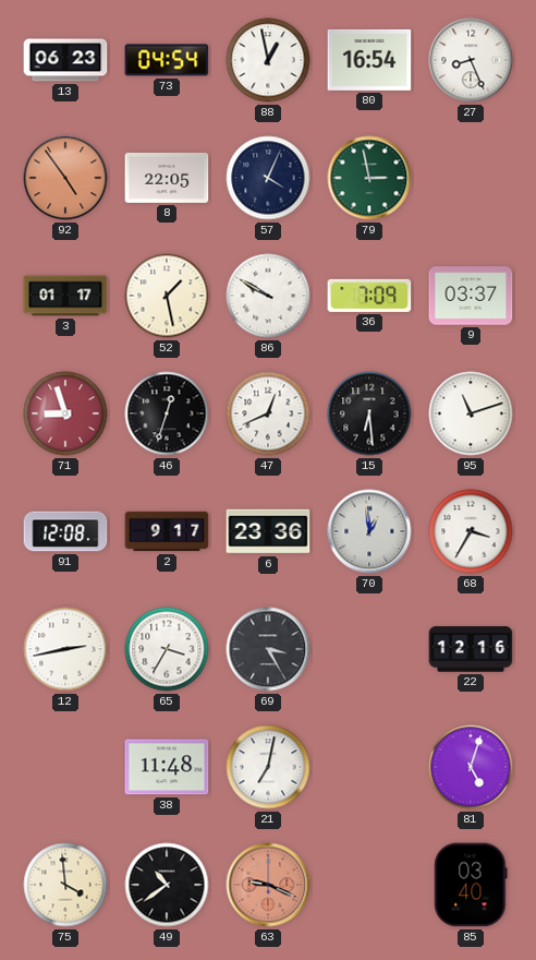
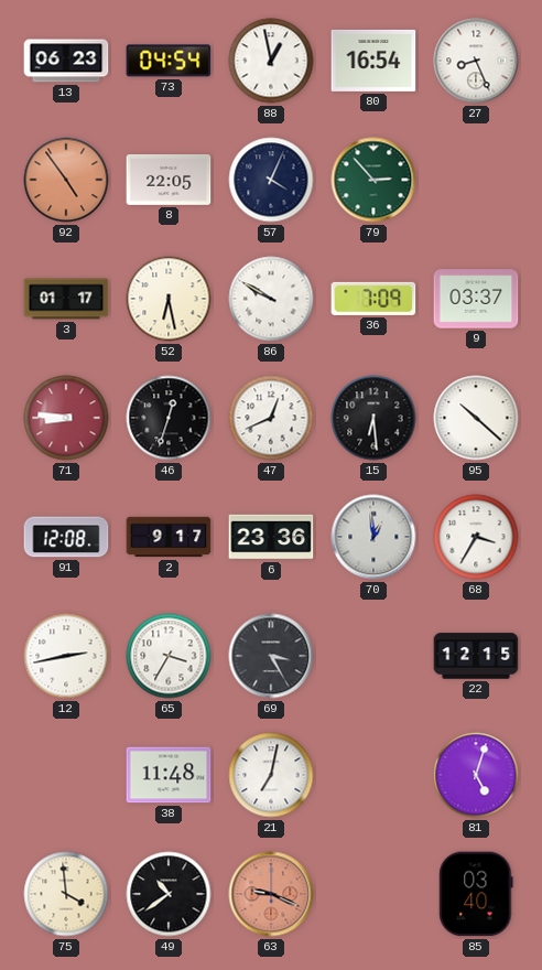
79: 2:58 -> 2:53 (373, 180)
52: 1:28 -> 6:28 (169, 299)
71: 8:57 -> 8:46 (66, 418)
95: 11:12 -> 10:22 (476, 418)
22: 12:16 -> 12:15 (476, 656)
